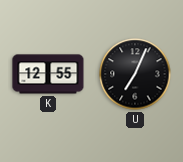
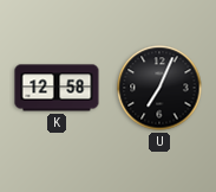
K: 12:55 -> 12:58 (57, 88)
